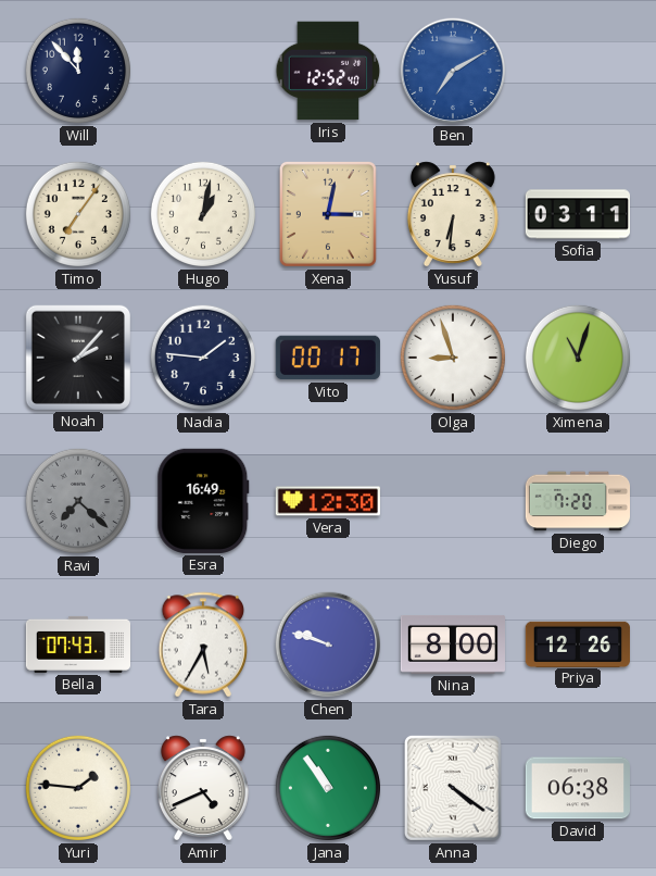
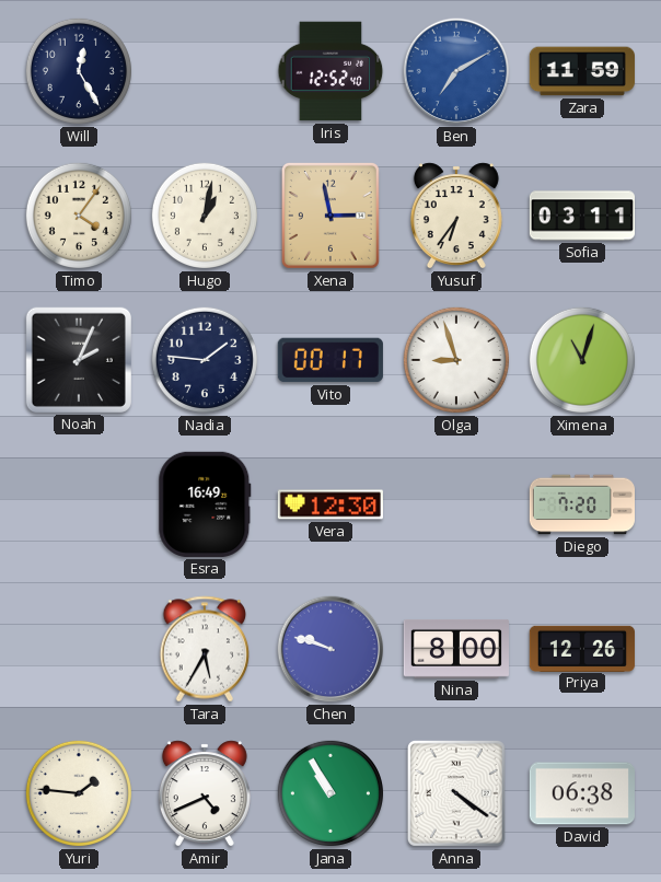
Will: 11:53 -> 12:25 (79, 71)
Zara: none -> 11:59 (582, 71)
Timo: 7:06 -> 4:06 (79, 216)
Xena: 3:02 -> 2:58 (330, 216)
Yusuf: 6:31 -> 6:36 (456, 216)
Noah: 2:07 -> 2:04 (79, 360)
Ravi: 7:22 -> none (78, 501)
Bella: 07:43 -> none (77, 645)
Jana: 10:54 -> 10:55 (330, 793)
